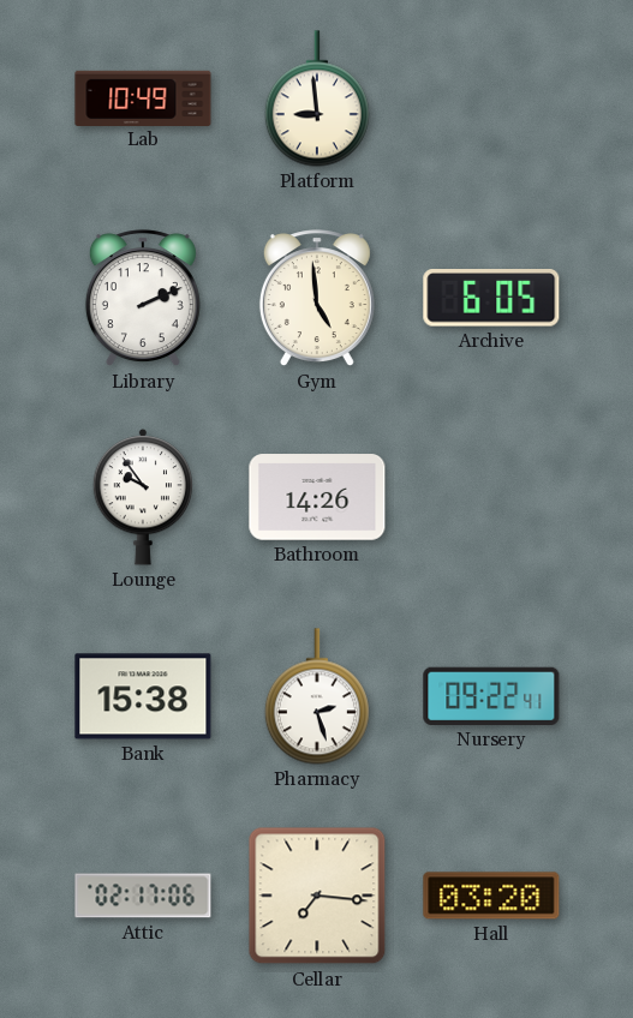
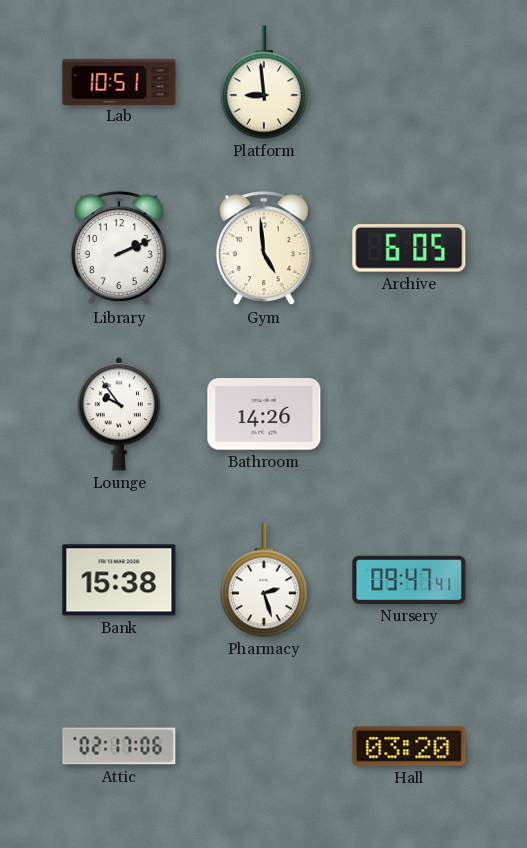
Lab: 10:49 -> 10:51 (119, 81)
Nursery: 09:22 -> 09:47 (409, 580)
Cellar: 7:16 -> none (317, 896)
